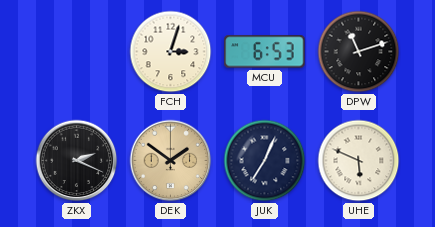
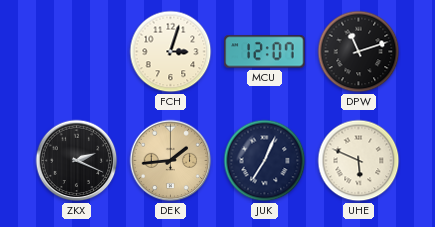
MCU: 6:53 -> 12:07 (265, 52)
DEK: 1:51 -> 1:44 (171, 161)
